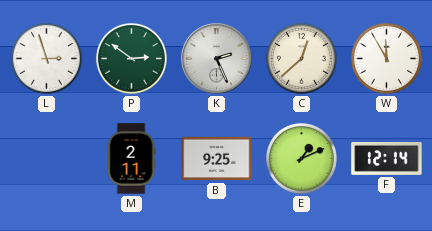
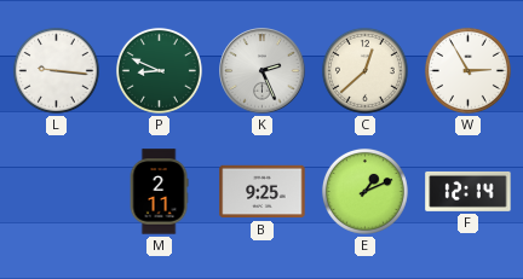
L: 2:57 -> 9:16 (56, 70)
P: 2:51 -> 8:49 (159, 70)
W: 11:55 -> 2:55 (467, 70)
